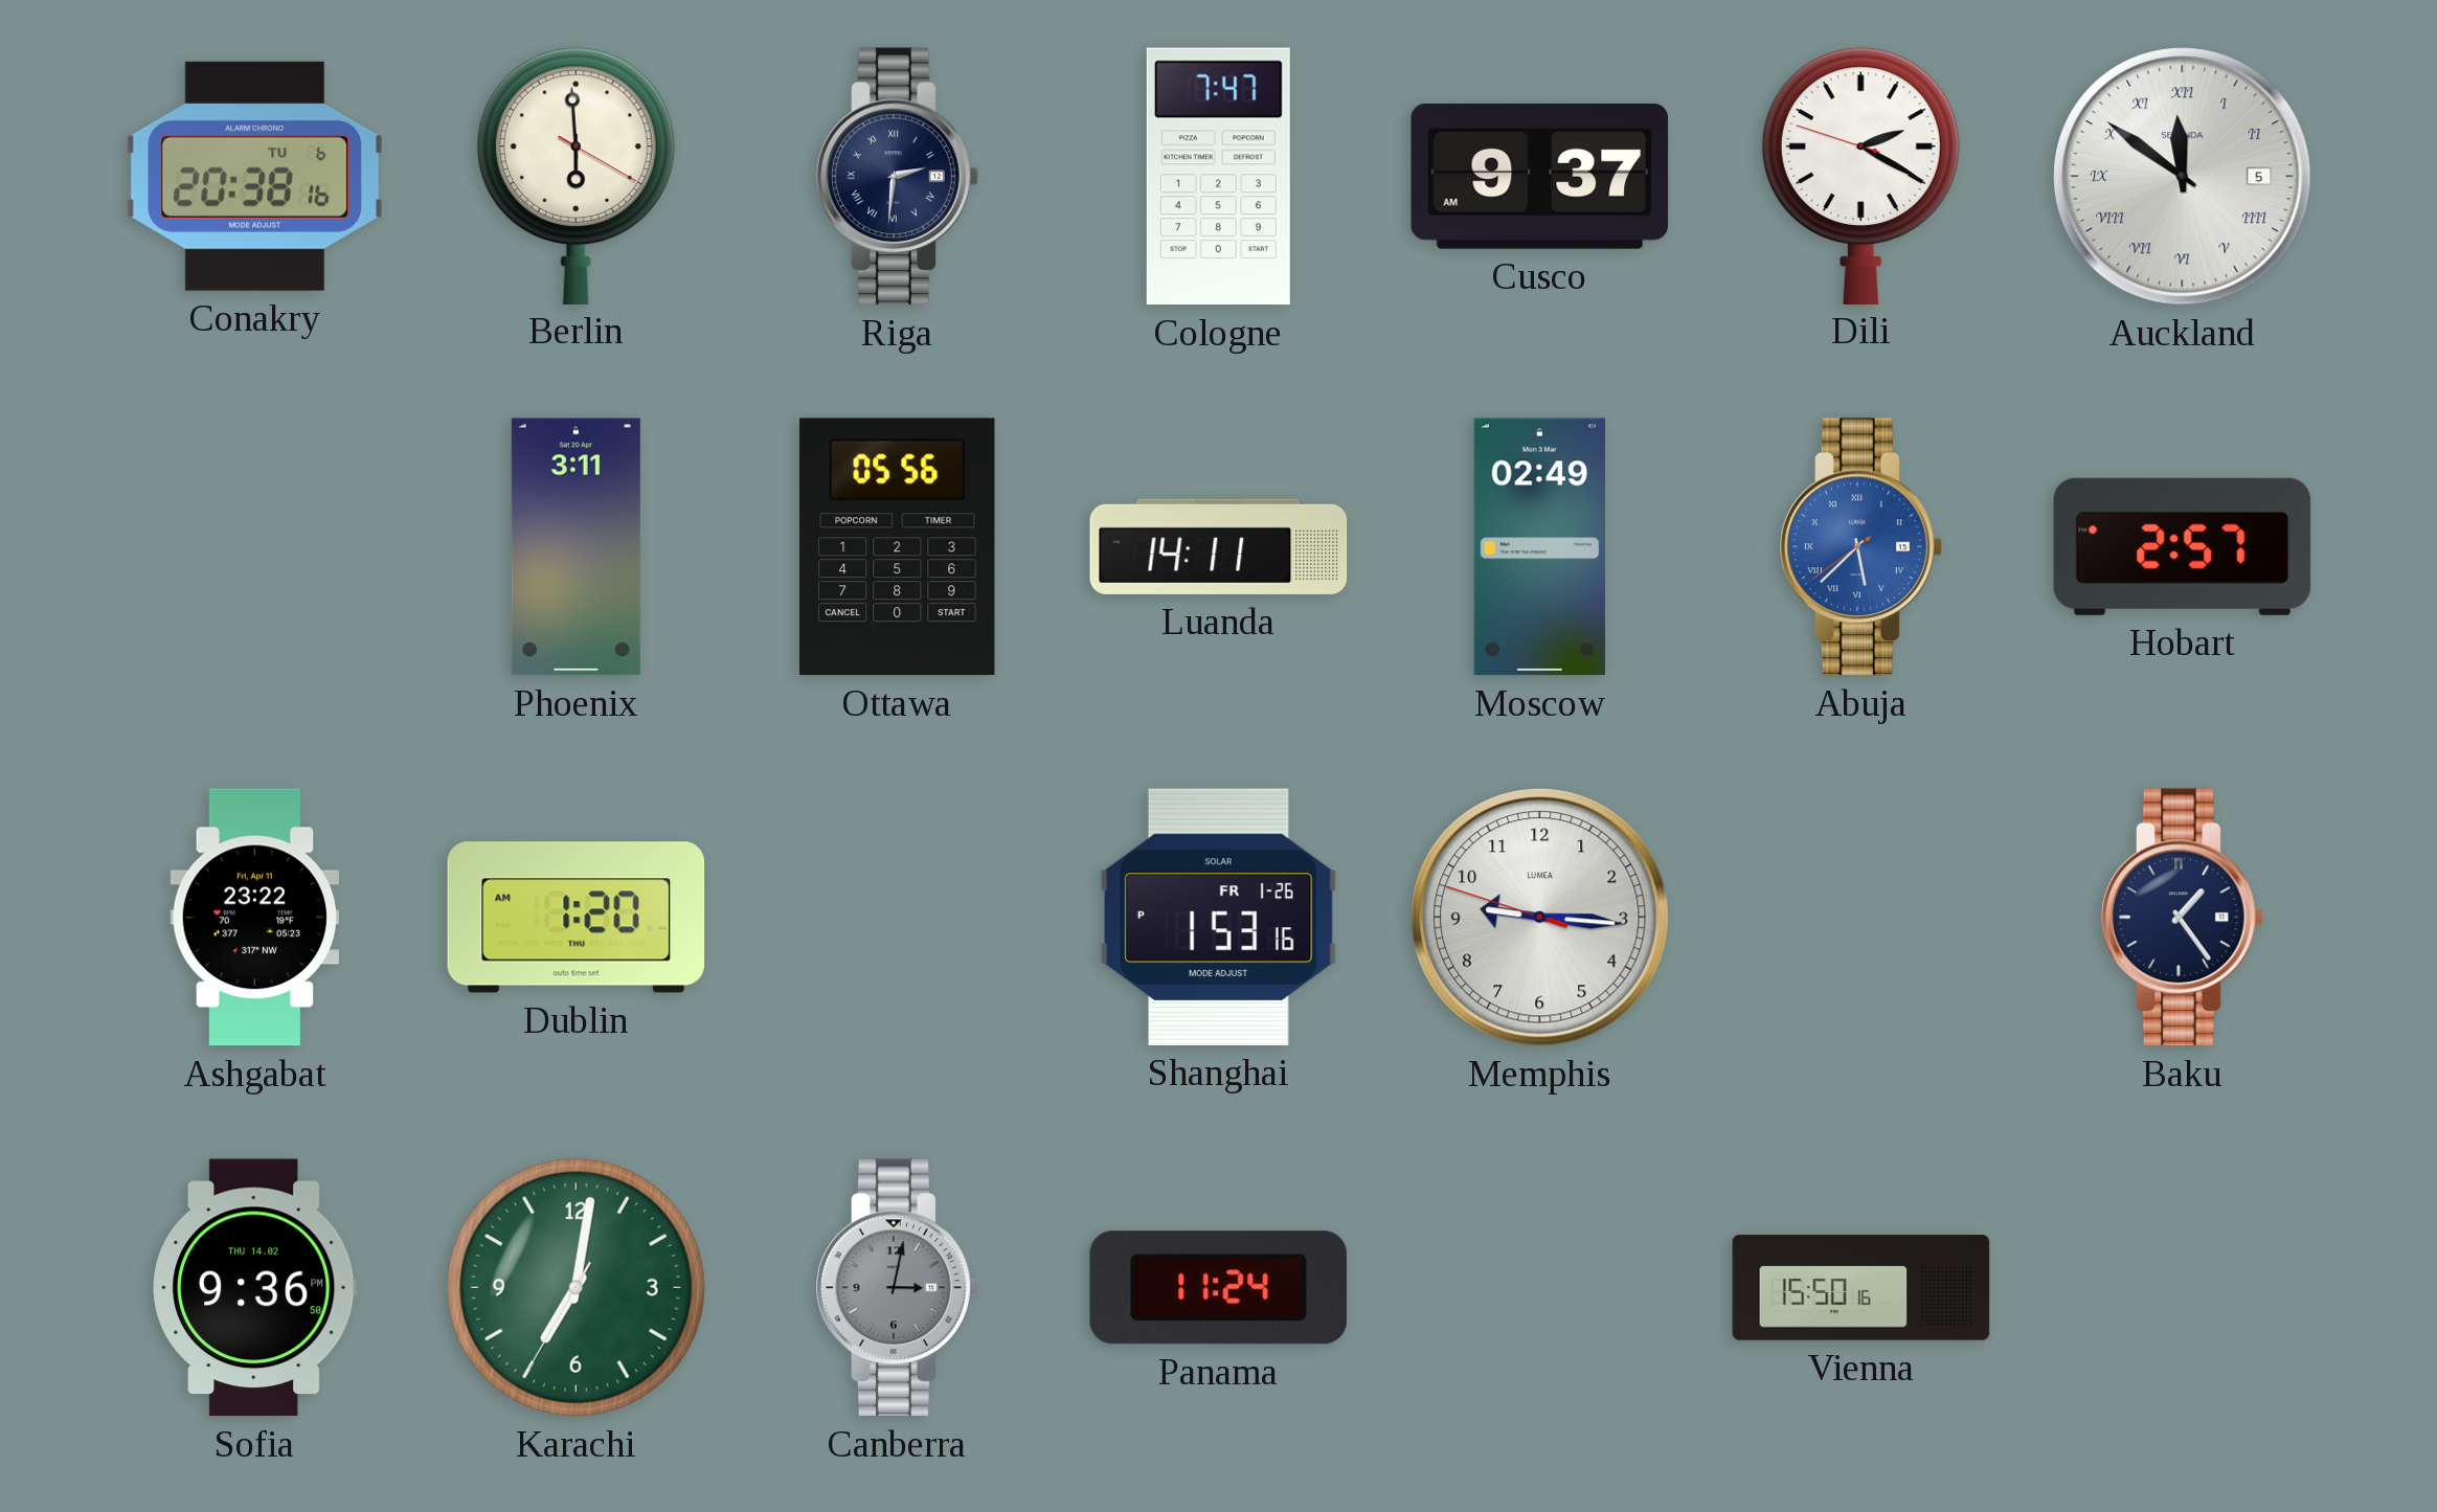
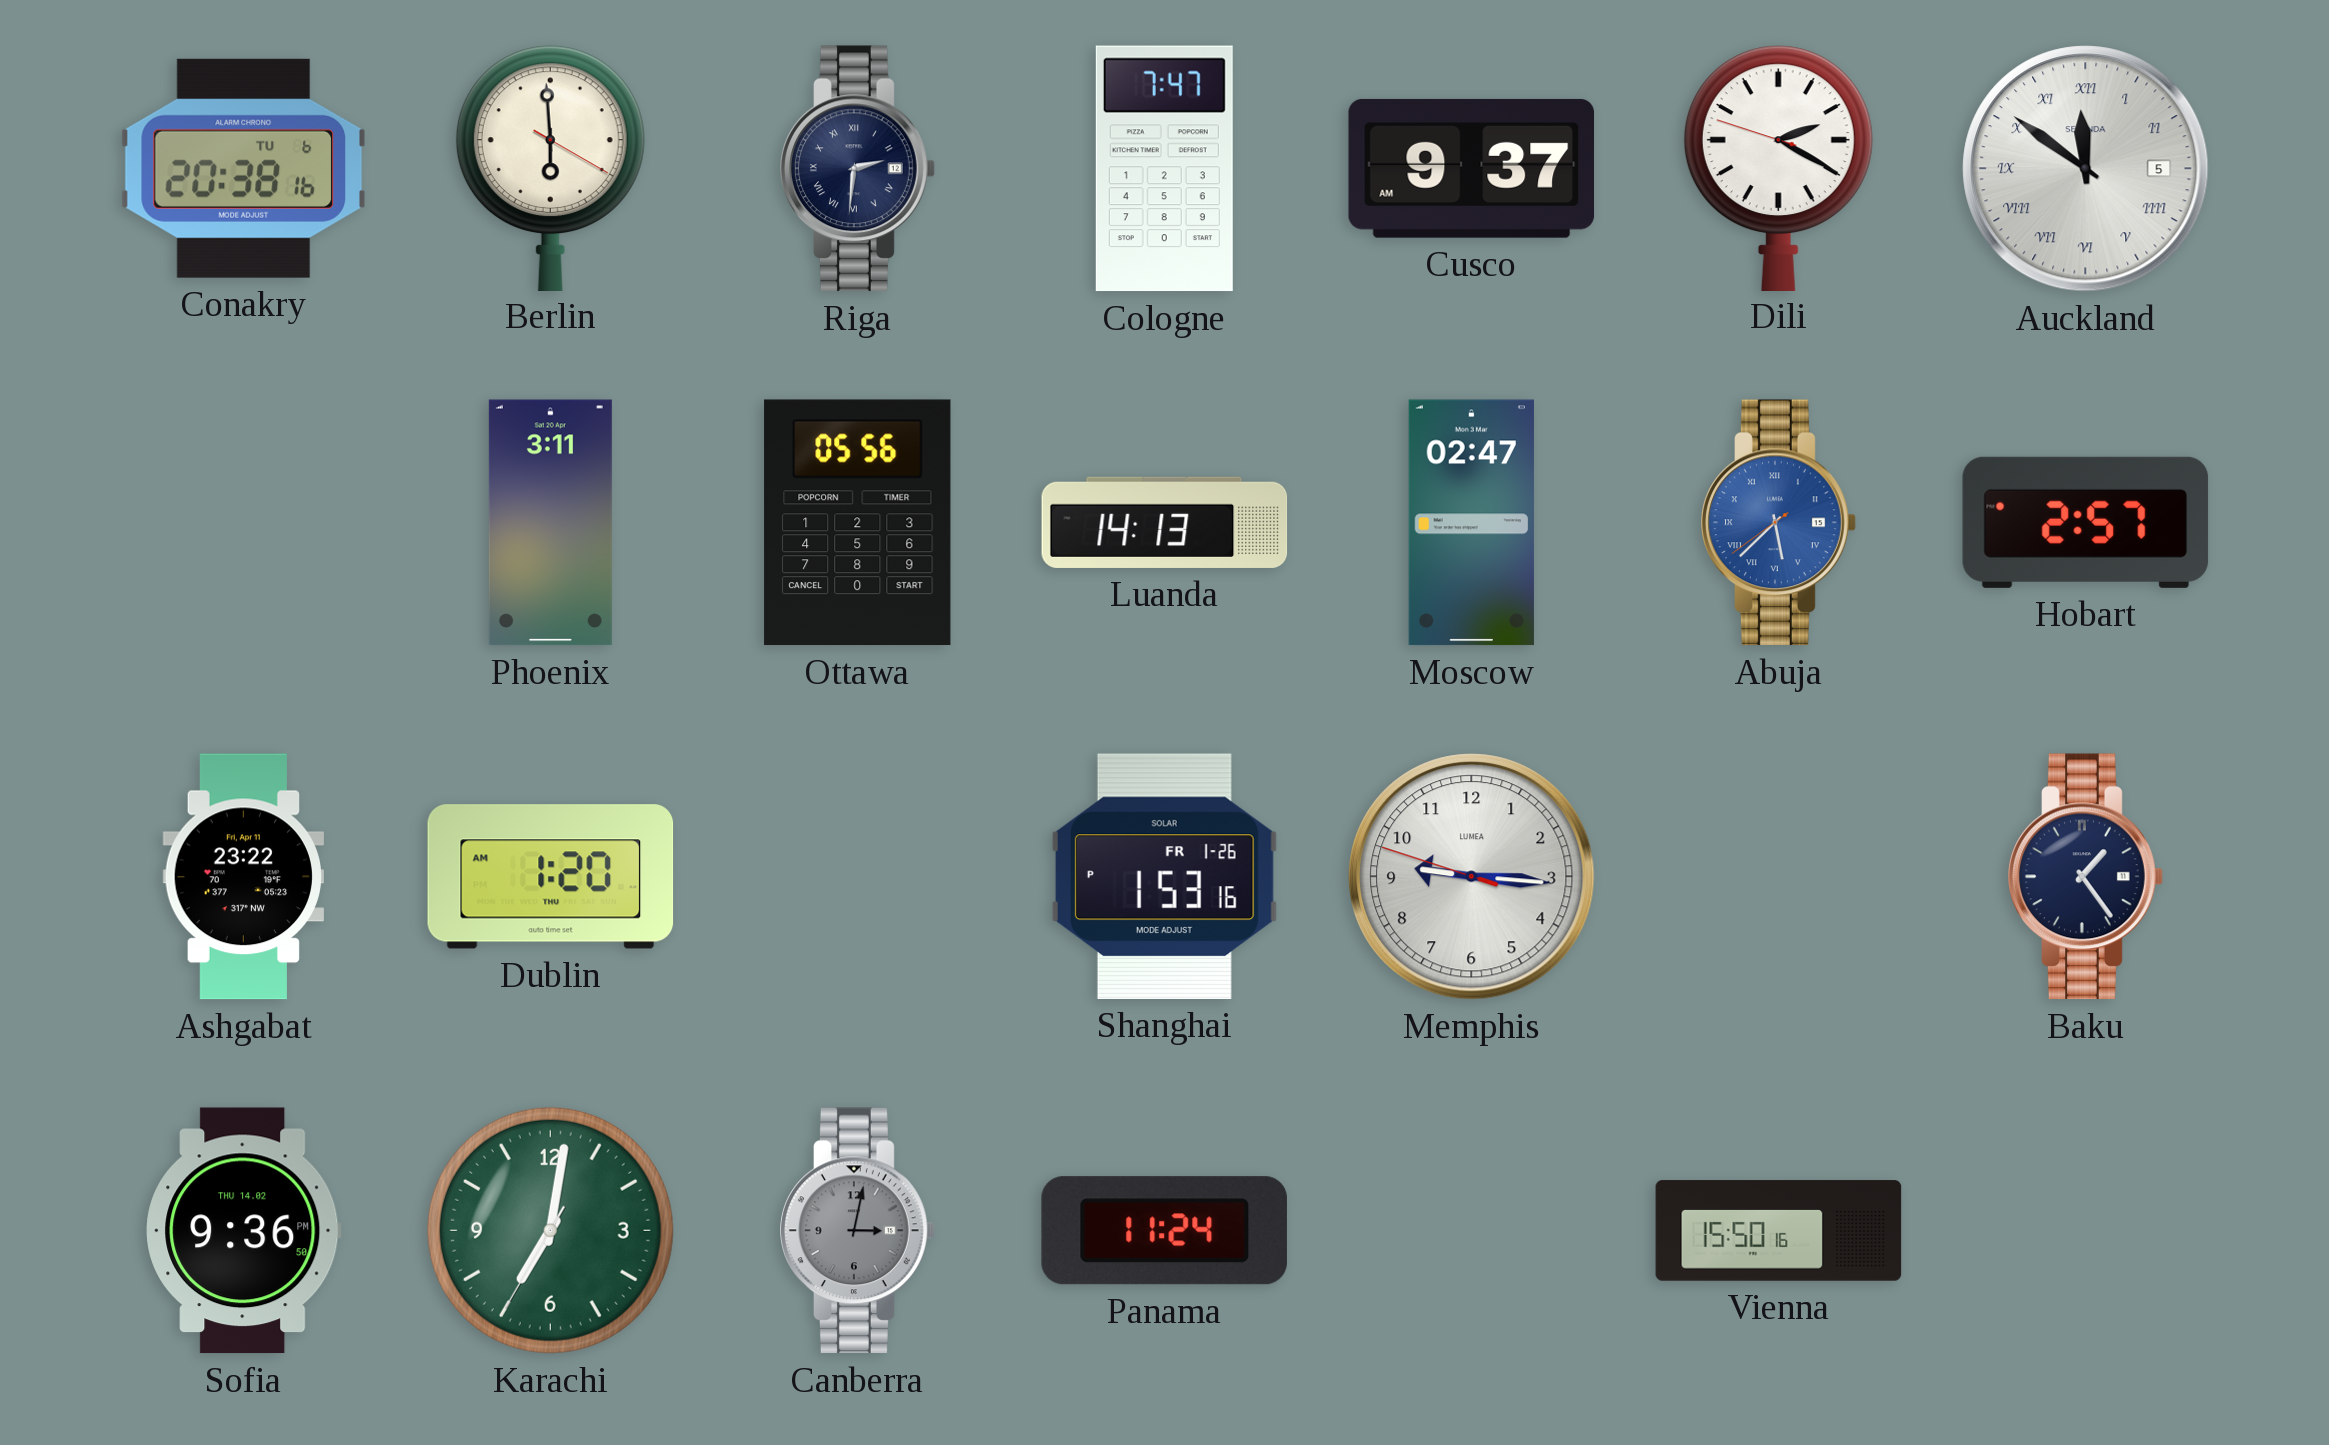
Luanda: 14:11 -> 14:13 (1165, 522)
Moscow: 02:49 -> 02:47 (1471, 523)
